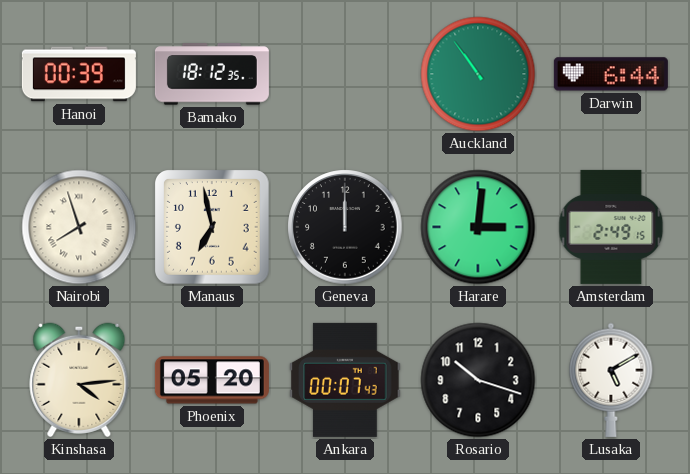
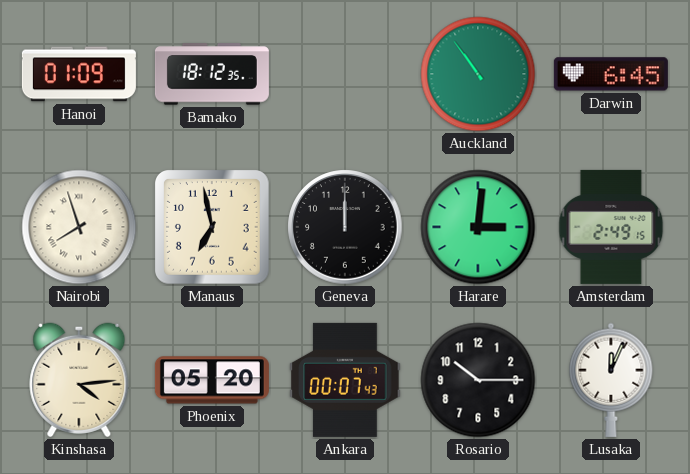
Hanoi: 00:39 -> 01:09 (79, 74)
Darwin: 6:44 -> 6:45 (611, 74)
Rosario: 10:18 -> 10:15 (478, 380)
Lusaka: 5:10 -> 12:04 (611, 380)
